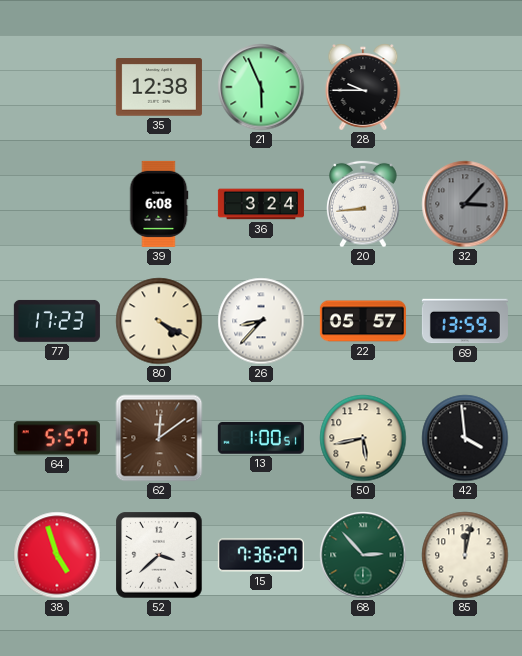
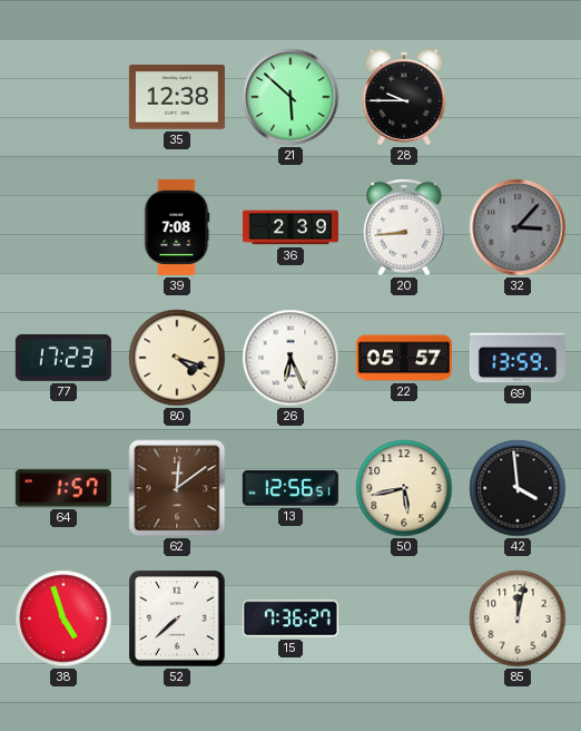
21: 5:56 -> 5:52 (290, 97)
39: 6:08 -> 7:08 (177, 227)
36: 3:24 -> 2:39 (290, 227)
80: 4:20 -> 4:18 (177, 358)
26: 8:37 -> 6:26 (290, 358)
64: 5:57 -> 1:57 (63, 488)
13: 1:00 -> 12:56 (290, 489)
52: 3:38 -> 7:38 (177, 618)
68: 2:53 -> none (363, 555)
